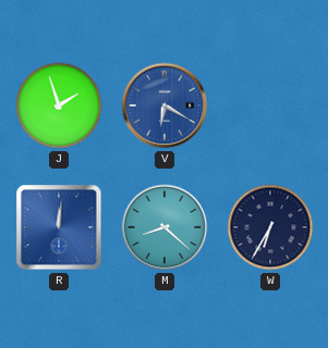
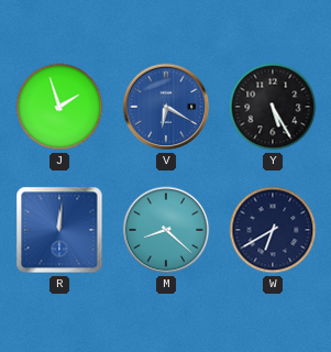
Y: none -> 5:25 (273, 107)
W: 6:35 -> 6:40 (273, 230)
